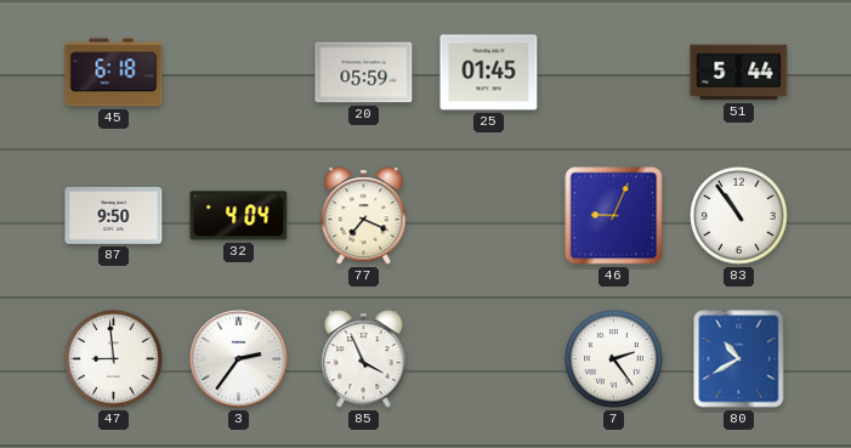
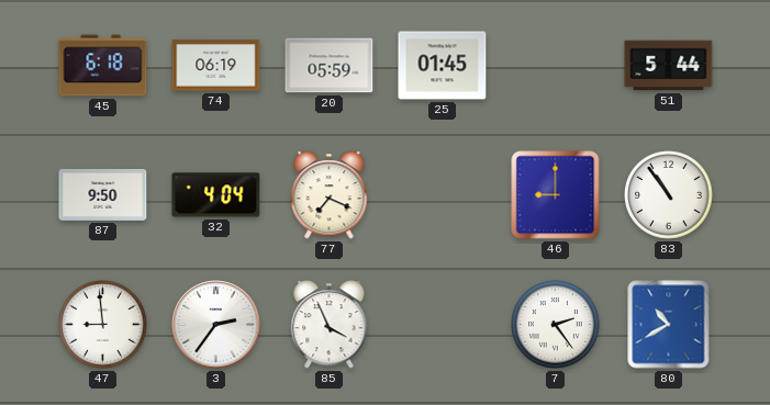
74: none -> 06:19 (216, 66)
46: 9:04 -> 9:00 (556, 195)
